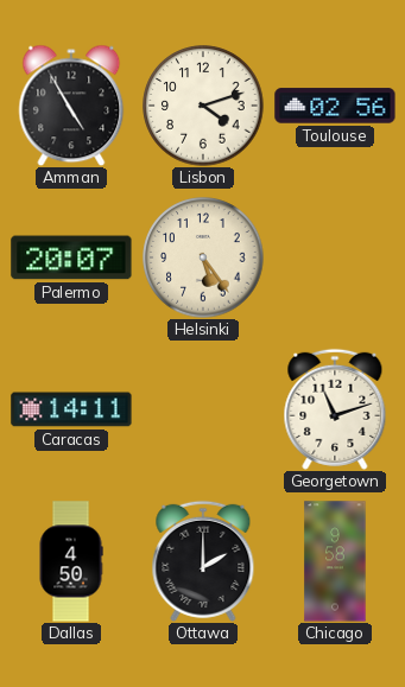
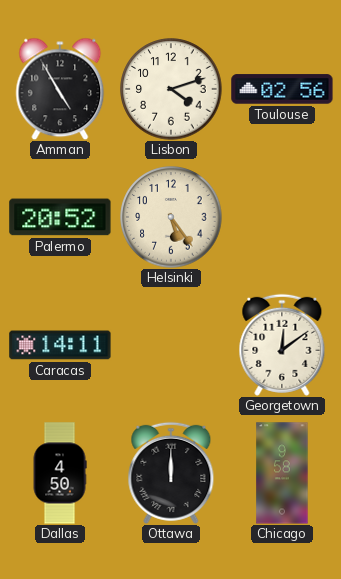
Palermo: 20:07 -> 20:52 (60, 217)
Georgetown: 11:12 -> 12:09 (282, 345)
Ottawa: 2:00 -> 12:00 (171, 473)
